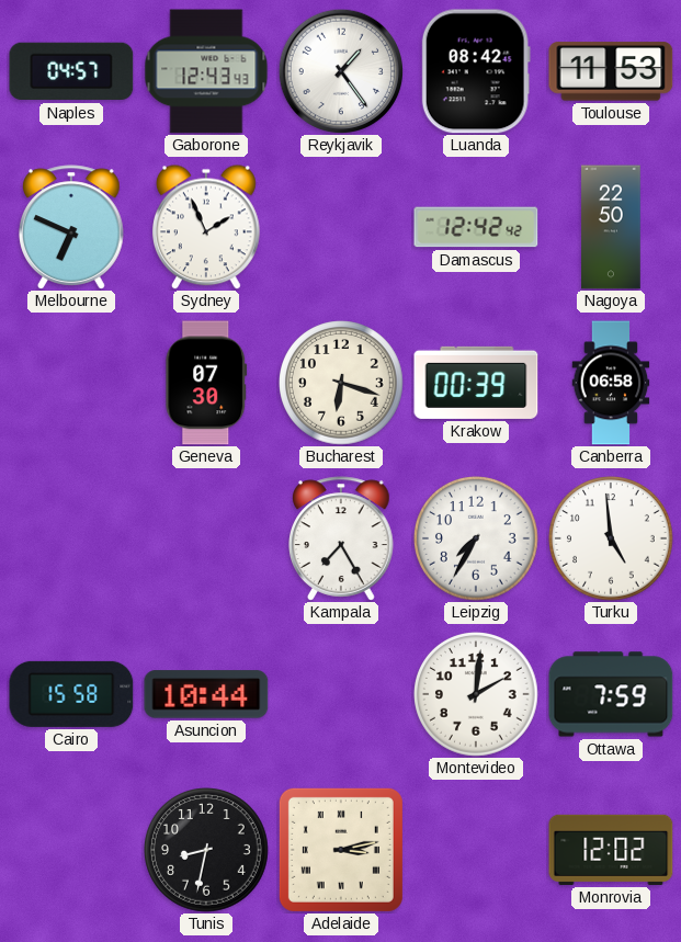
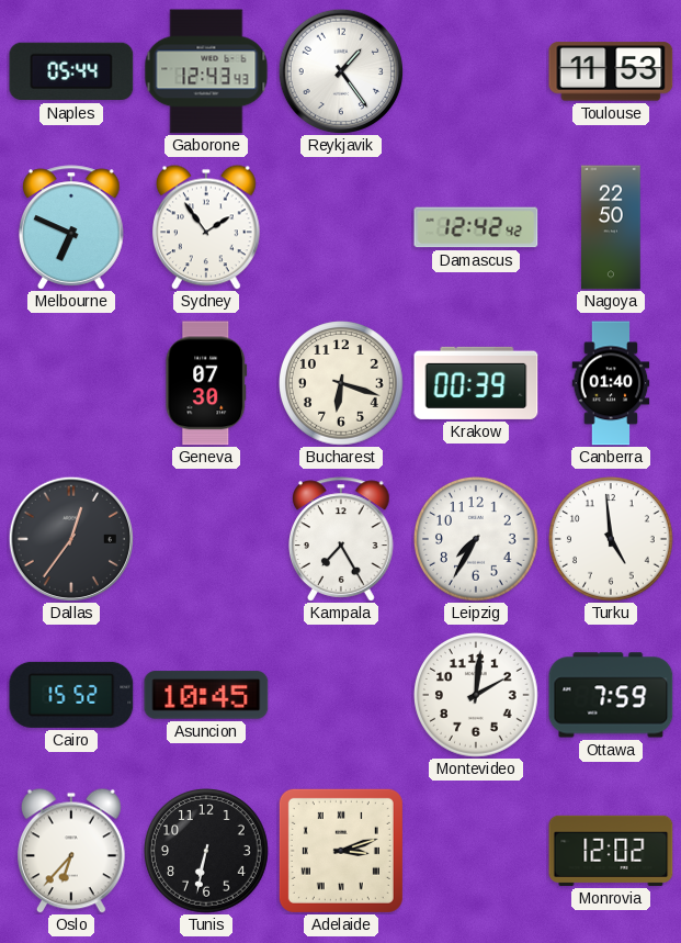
Naples: 04:57 -> 05:44 (71, 71)
Luanda: 08:42 -> none (476, 71)
Sydney: 1:56 -> 1:54 (207, 227)
Canberra: 06:58 -> 01:40 (611, 383)
Dallas: none -> 12:36 (70, 538)
Cairo: 15:58 -> 15:52 (71, 695)
Asuncion: 10:44 -> 10:45 (206, 695)
Oslo: none -> 6:37 (72, 851)
Tunis: 8:32 -> 6:32 (207, 852)
Adelaide: 3:13 -> 3:12 (341, 851)
